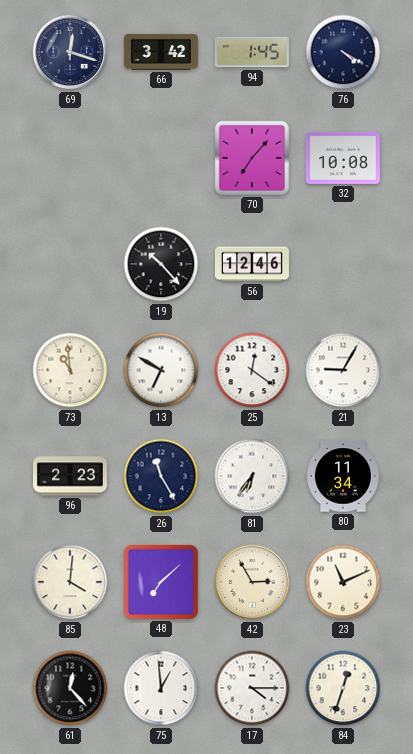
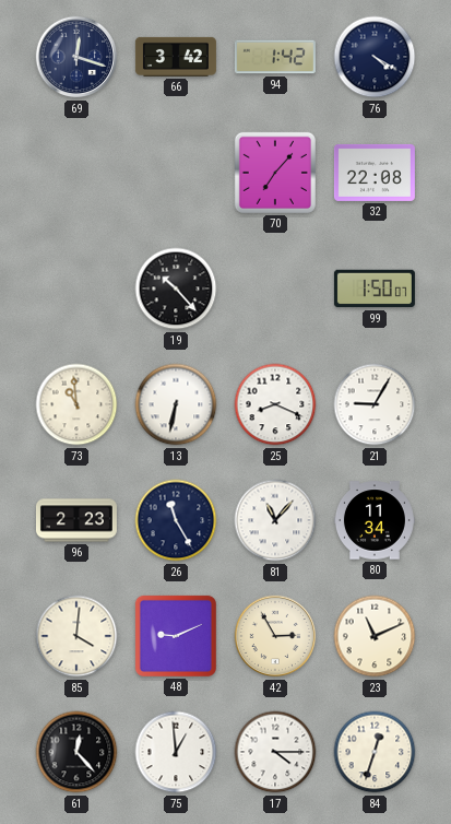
94: 1:45 -> 1:42 (275, 57)
32: 10:08 -> 22:08 (375, 173)
56: 12:46 -> none (252, 264)
99: none -> 1:50 (375, 289)
13: 6:50 -> 6:32 (176, 404)
25: 12:21 -> 8:19 (275, 404)
81: 6:36 -> 11:07 (275, 520)
48: 7:08 -> 9:11 (176, 636)
